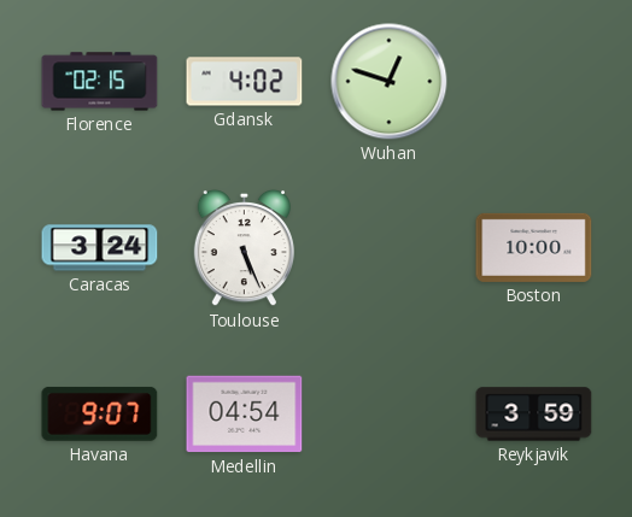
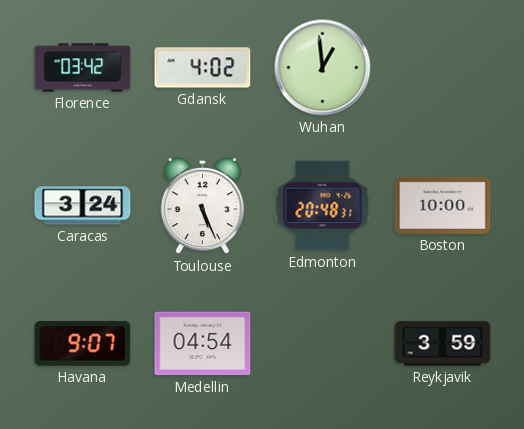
Florence: 02:15 -> 03:42 (83, 68)
Wuhan: 12:48 -> 12:59 (323, 68)
Edmonton: none -> 20:48 (323, 206)
